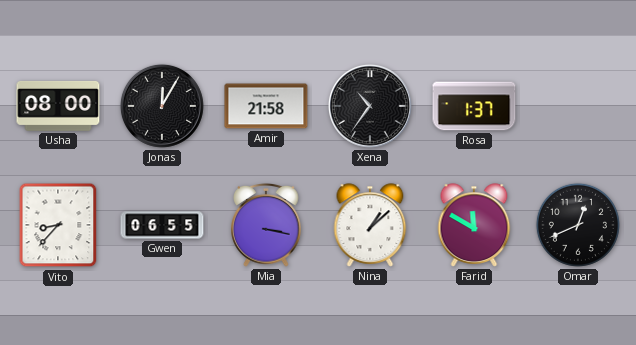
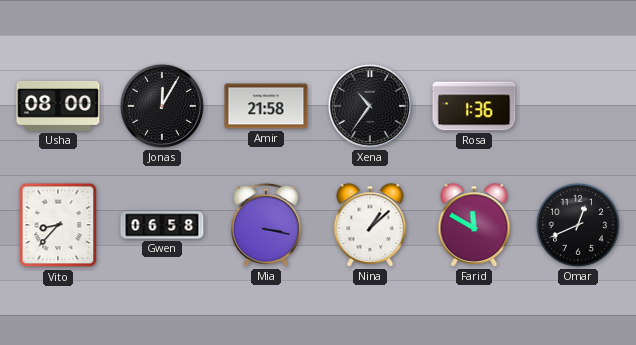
Rosa: 1:37 -> 1:36 (474, 106)
Gwen: 06:55 -> 06:58 (162, 225)
